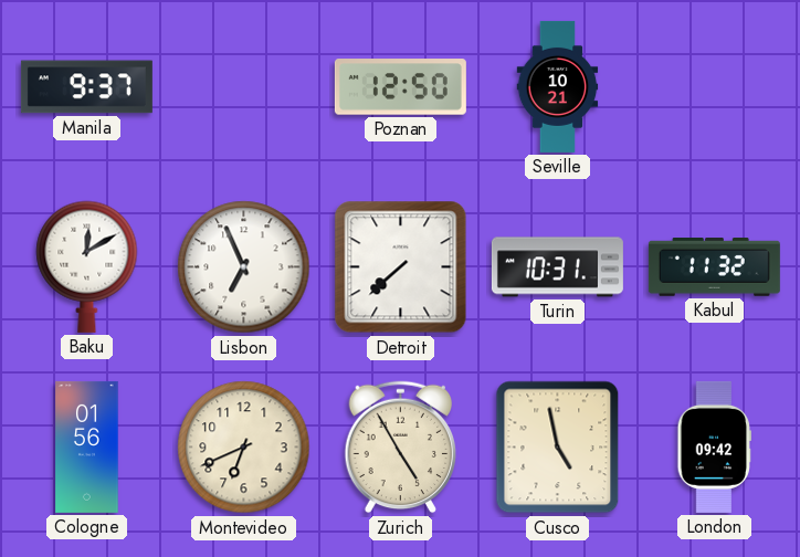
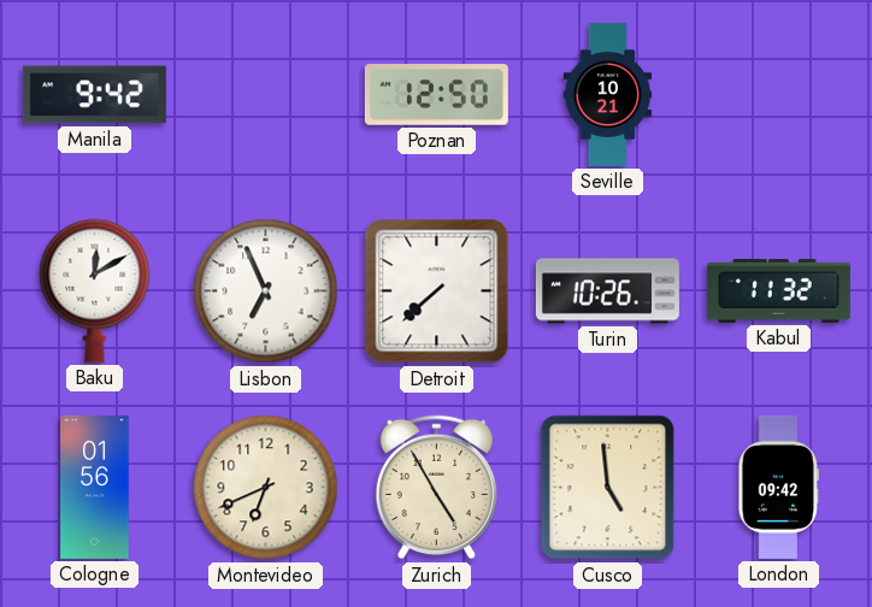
Manila: 9:37 -> 9:42 (94, 95)
Turin: 10:31 -> 10:26 (607, 291)
Cusco: 4:58 -> 4:59 (608, 488)
